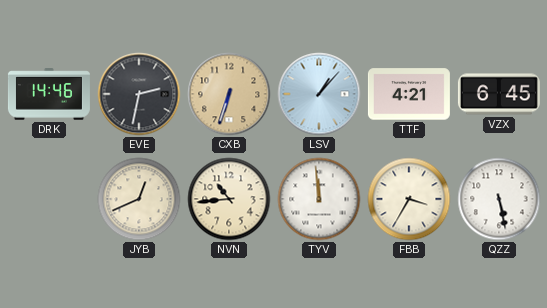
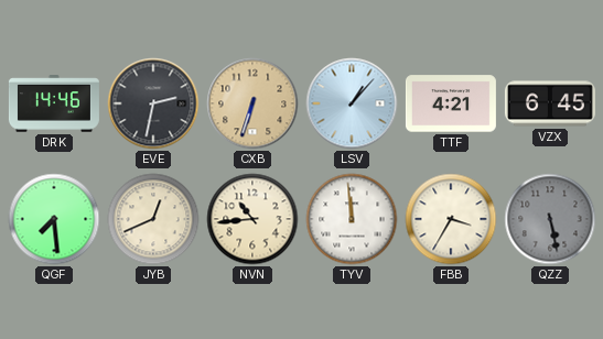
QGF: none -> 7:29 (54, 219)
QZZ dial: white -> grey (550, 219)
